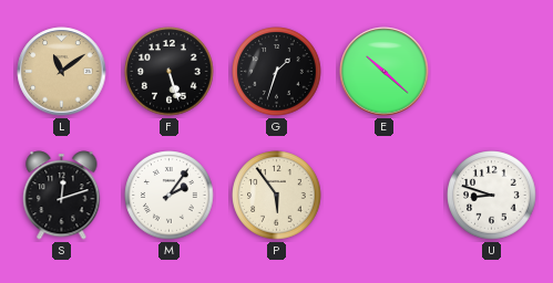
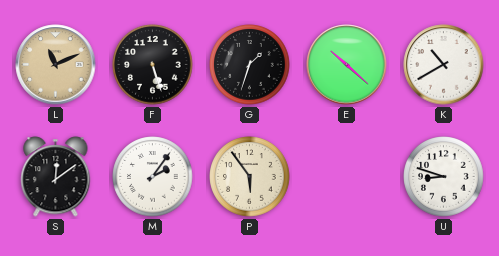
L: 11:09 -> 11:11 (56, 65)
K: none -> 10:40 (444, 65)
S: 12:12 -> 12:09 (56, 177)
